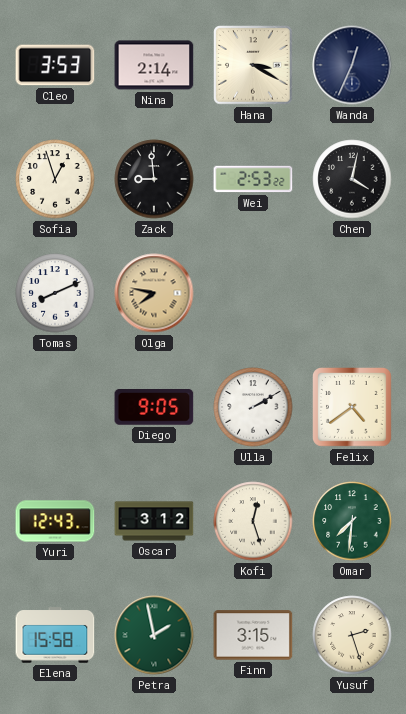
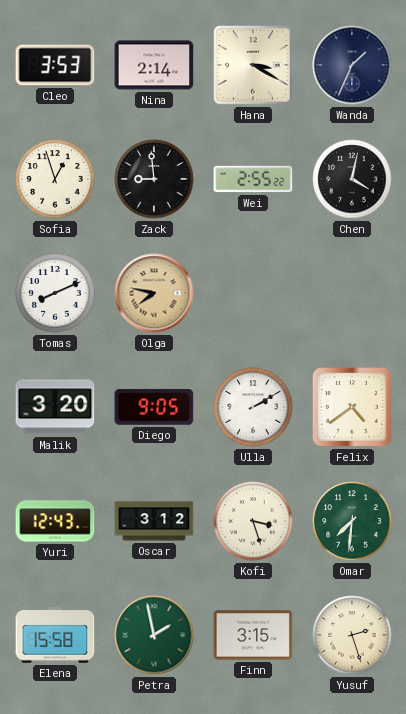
Wanda: 12:34 -> 1:34 (352, 65)
Wei: 2:53 -> 2:55 (253, 179)
Malik: none -> 3:20 (55, 407)
Kofi: 12:27 -> 3:27 (253, 521)
